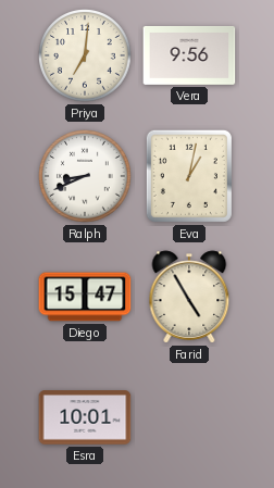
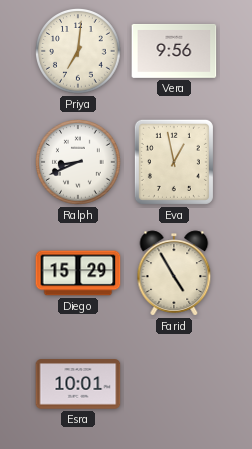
Eva: 1:02 -> 12:58 (174, 162)
Diego: 15:47 -> 15:29 (78, 273)
